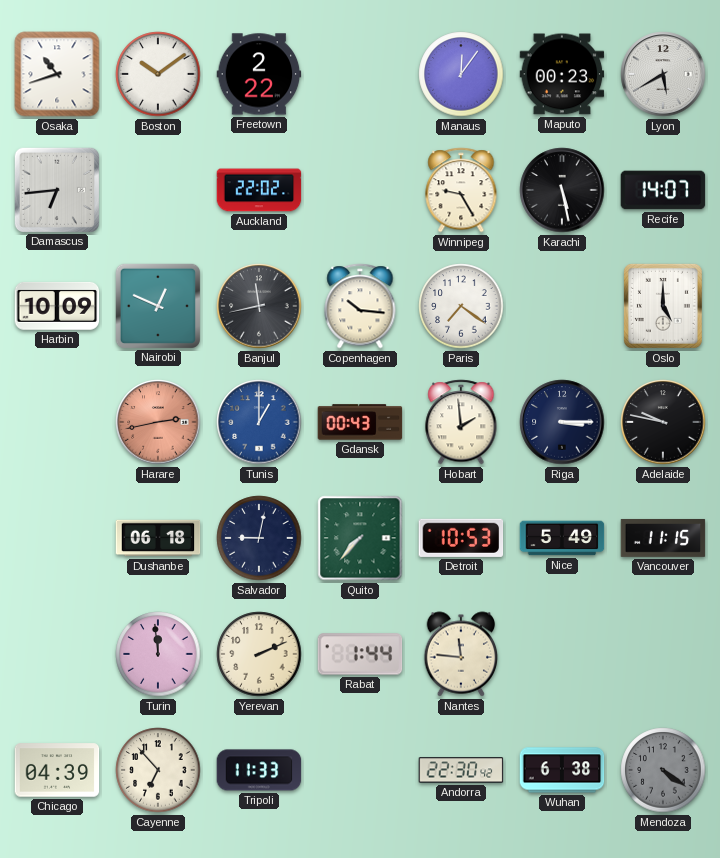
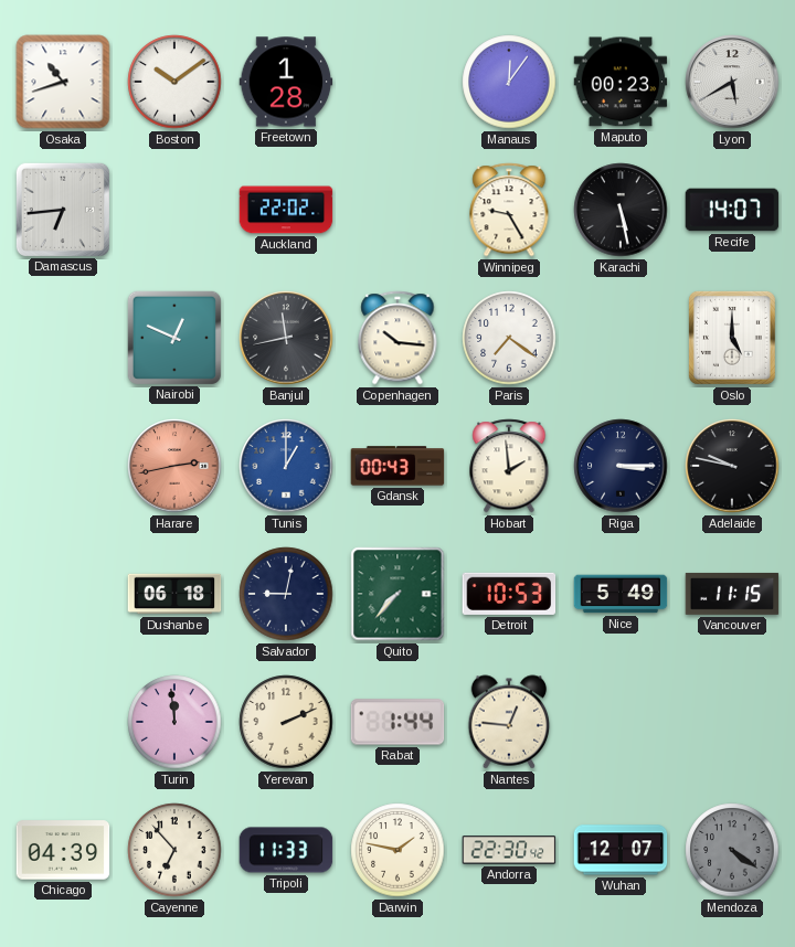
Freetown: 2:22 -> 1:28 (286, 82)
Harbin: 10:09 -> none (57, 306)
Nantes: 11:46 -> 12:46 (509, 722)
Darwin: none -> 1:47 (397, 850)
Wuhan: 6:38 -> 12:07 (621, 850)
